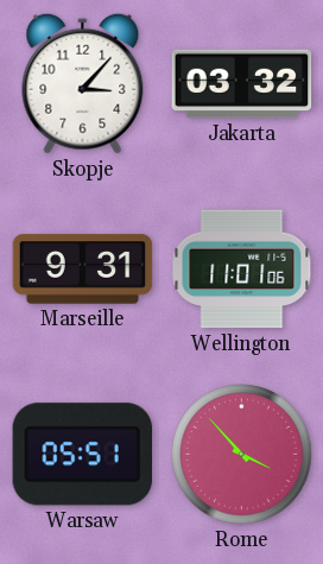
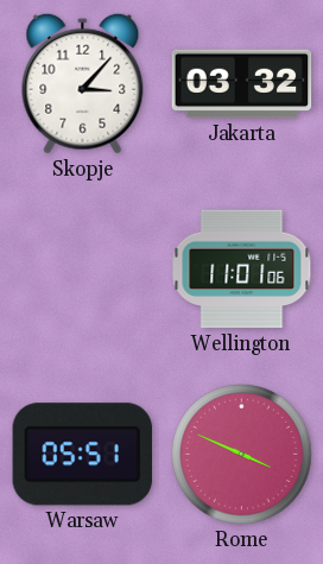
Marseille: 9:31 -> none (83, 270)
Rome: 3:53 -> 3:49 (242, 455)
